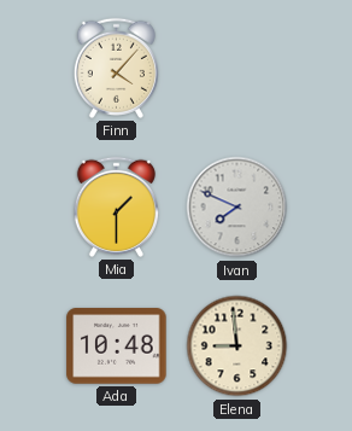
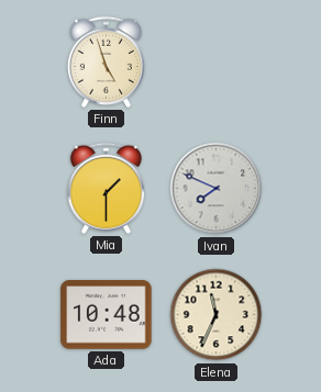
Finn: 4:07 -> 4:57 (106, 61)
Elena: 8:59 -> 11:34 (217, 315)
